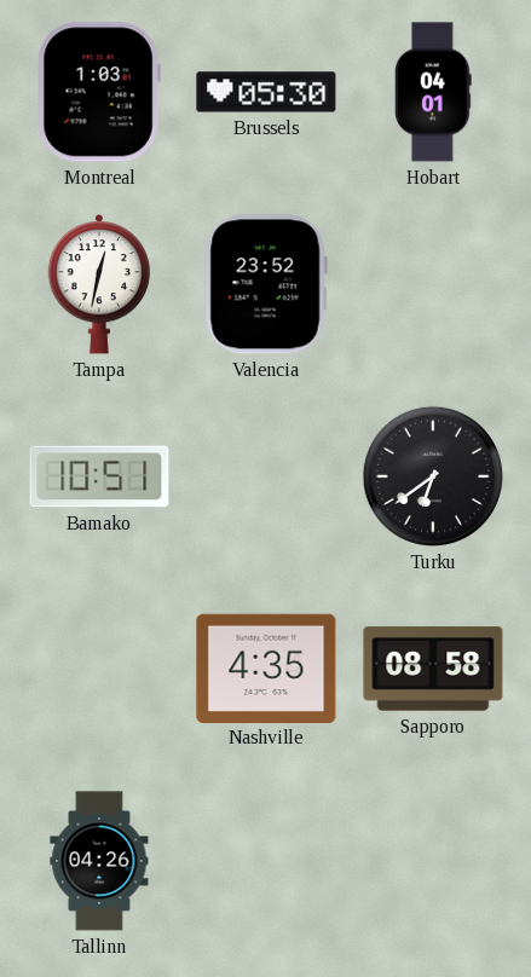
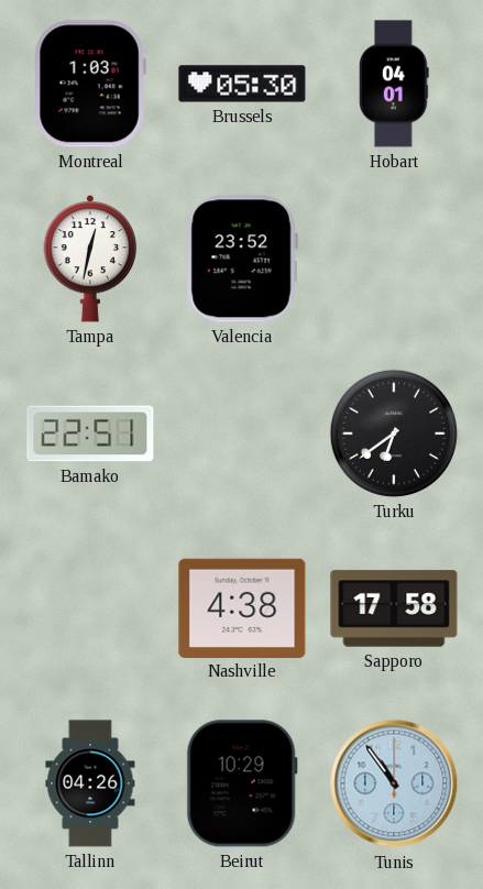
Bamako: 10:51 -> 22:51 (90, 433)
Nashville: 4:35 -> 4:38 (242, 607)
Sapporo: 08:58 -> 17:58 (394, 608)
Beirut: none -> 10:29 (242, 783)
Tunis: none -> 10:54 (394, 783)
